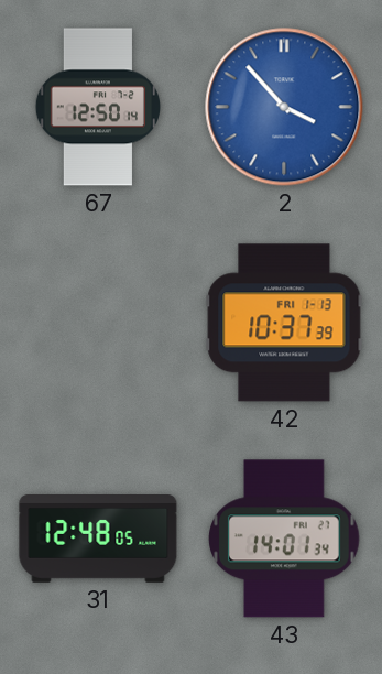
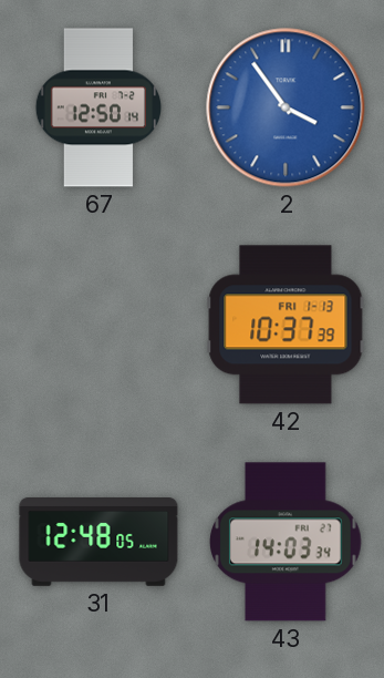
2: 3:53 -> 3:54 (286, 107)
43: 14:01 -> 14:03 (287, 542)
